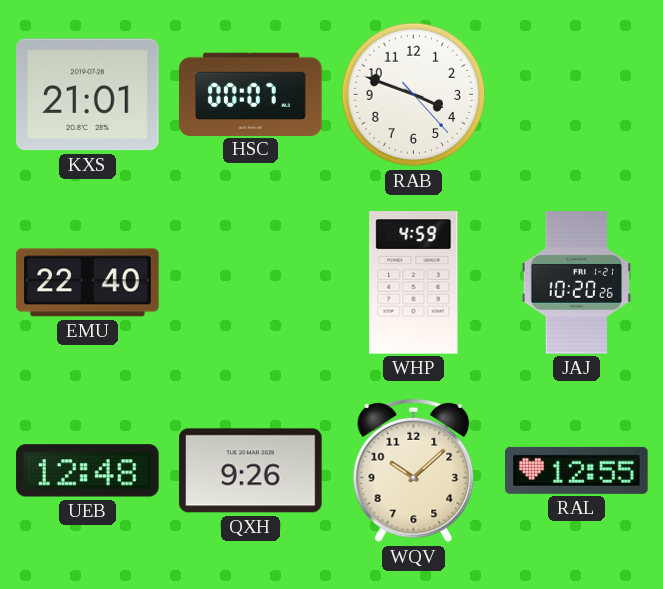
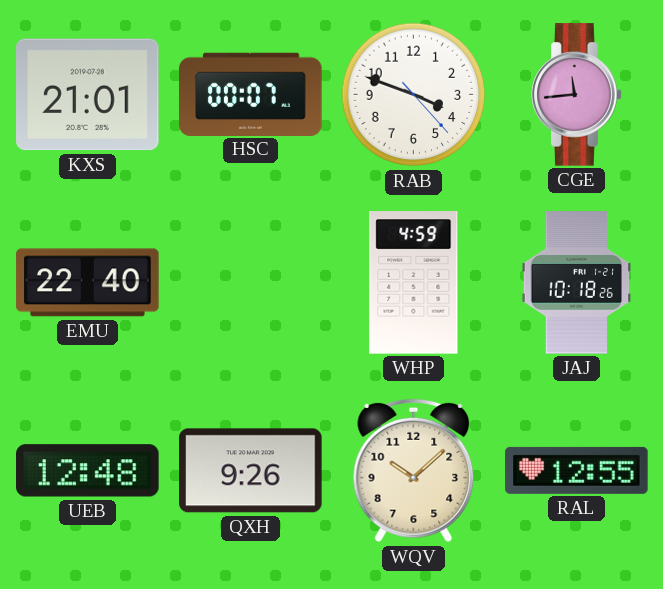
CGE: none -> 11:44 (577, 95)
JAJ: 10:20 -> 10:18 (577, 283)
